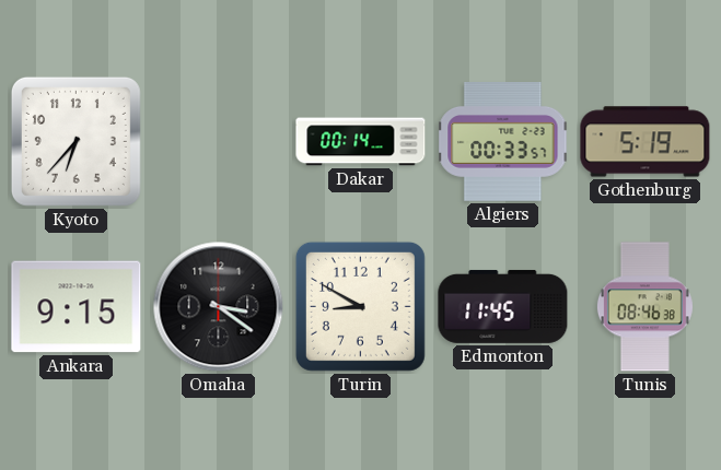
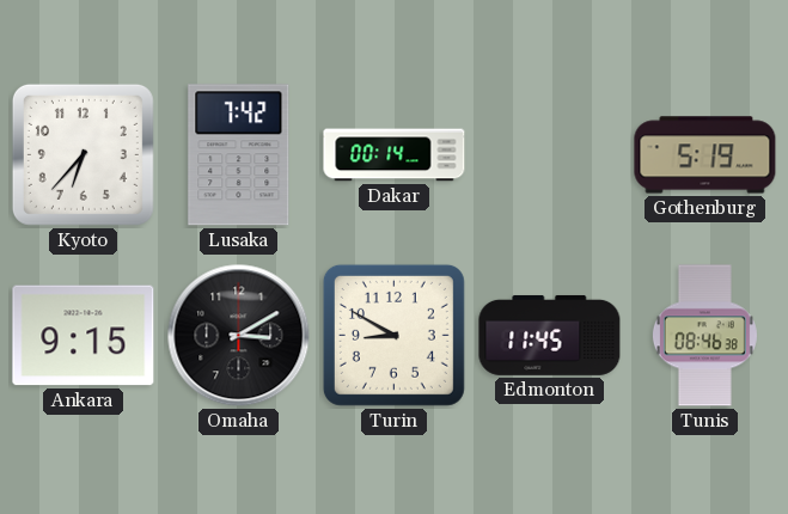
Lusaka: none -> 7:42 (239, 155)
Algiers: 00:33 -> none (503, 142)
Omaha: 3:21 -> 3:10 (239, 336)
